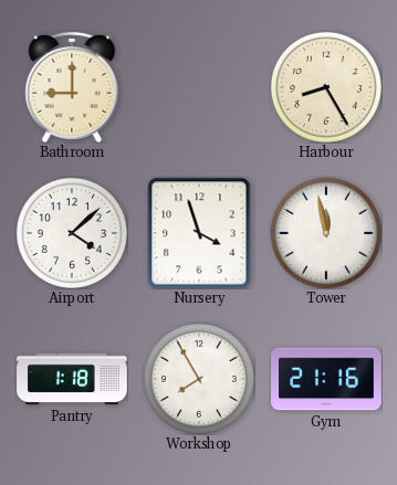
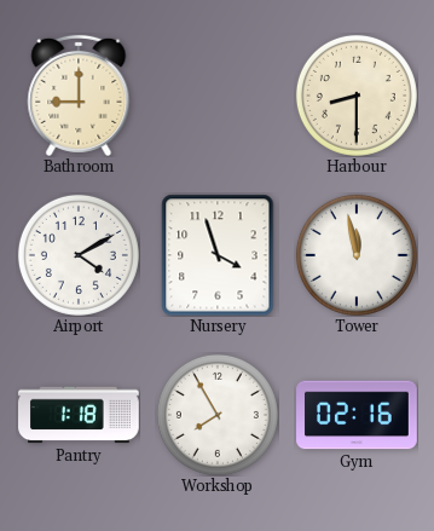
Harbour: 8:25 -> 8:30 (357, 96)
Airport: 4:08 -> 4:10 (79, 255)
Gym: 21:16 -> 02:16 (357, 415)
